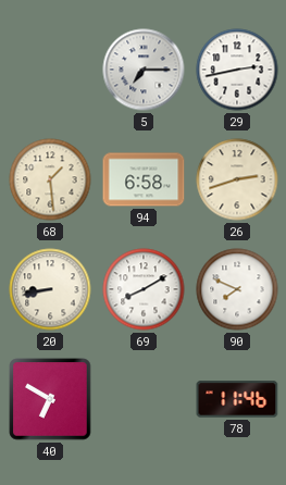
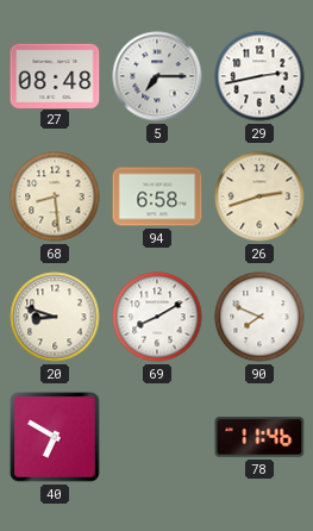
27: none -> 08:48 (55, 75)
68: 1:29 -> 8:29 (55, 196)
20: 8:43 -> 8:48 (55, 317)
